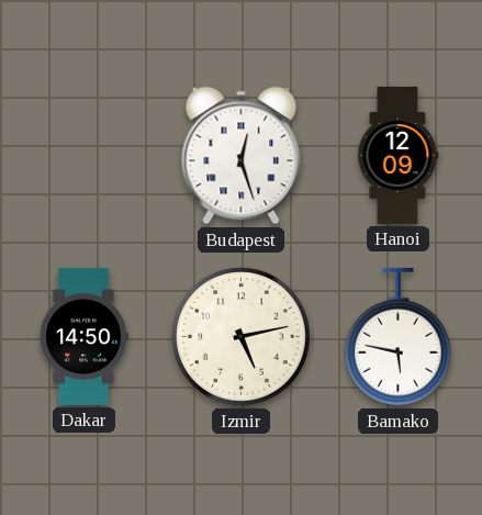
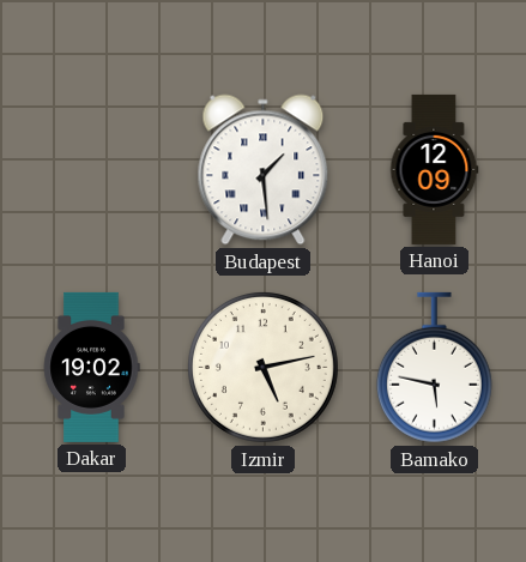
Budapest: 12:27 -> 1:29 (264, 170)
Dakar: 14:50 -> 19:02 (91, 367)
